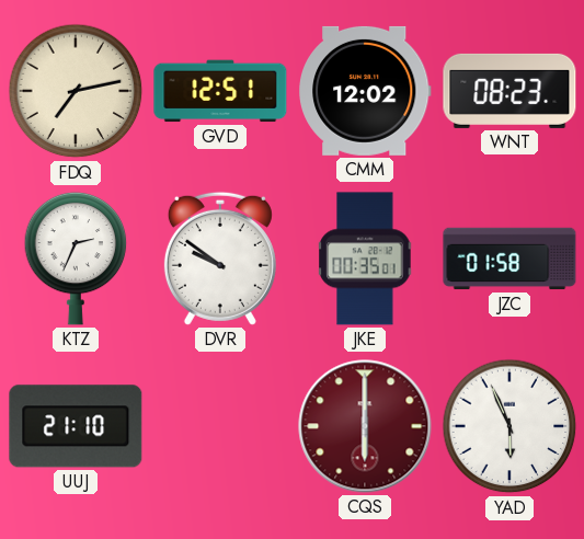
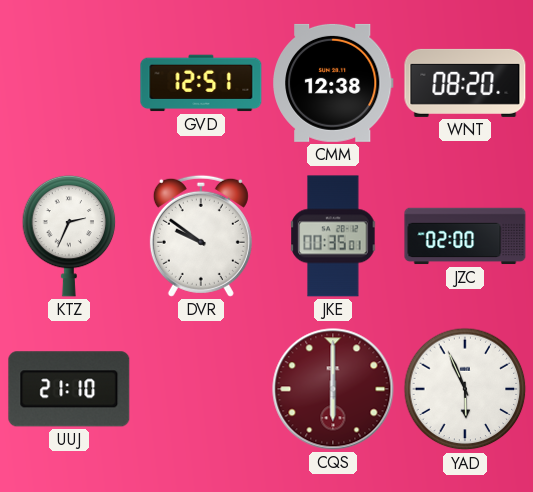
FDQ: 7:13 -> none (76, 91)
CMM: 12:02 -> 12:38 (333, 83)
WNT: 08:23 -> 08:20 (465, 83)
JZC: 01:58 -> 02:00 (465, 236)
